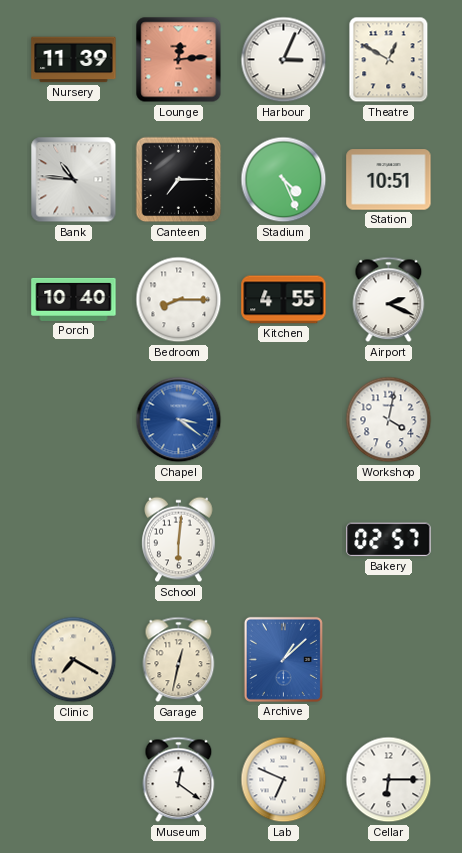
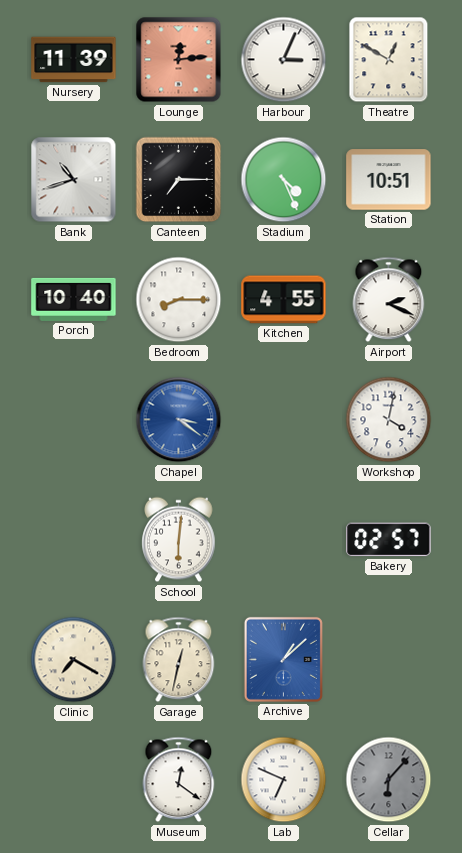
Bank: 10:46 -> 10:42 (74, 180)
Cellar: 6:15 -> 6:07 (389, 780)
Cellar dial: white -> grey (389, 780)
